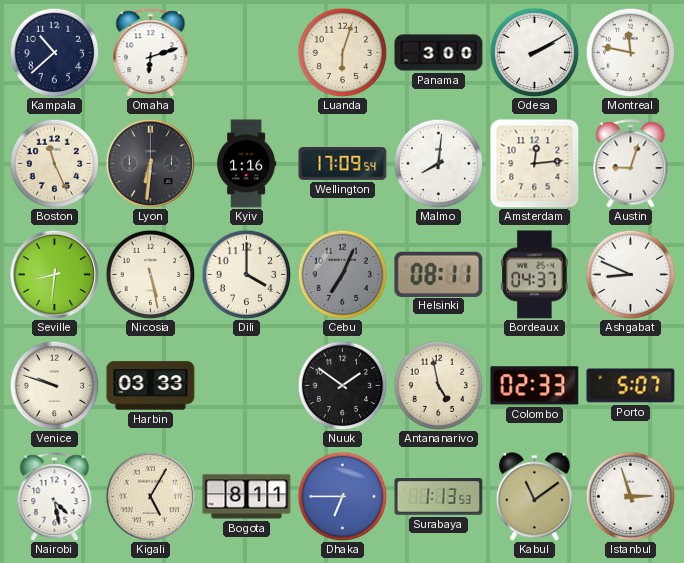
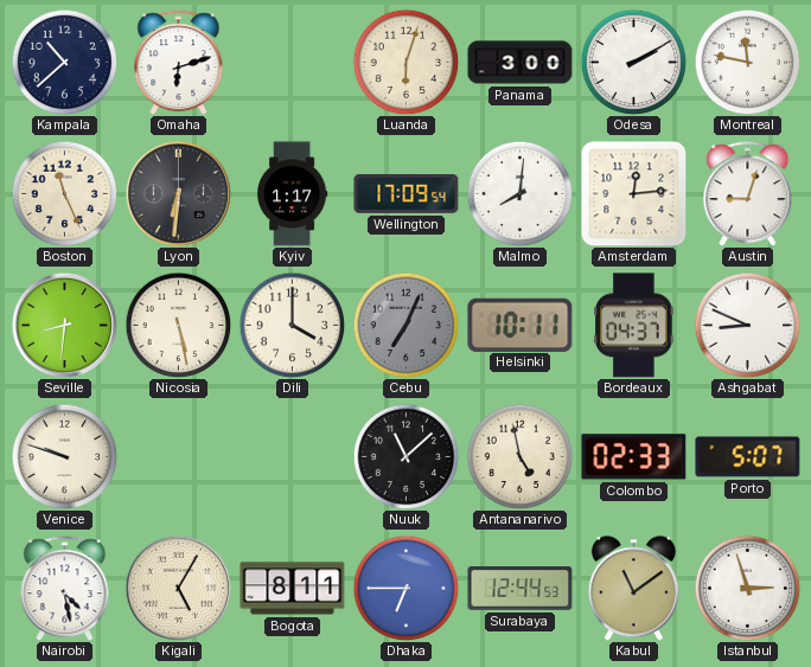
Kyiv: 1:16 -> 1:17 (293, 194)
Helsinki: 08:11 -> 10:11 (521, 325)
Harbin: 03:33 -> none (151, 386)
Nuuk: 1:51 -> 11:08 (405, 456)
Surabaya: 1:13 -> 12:44 (521, 589)
